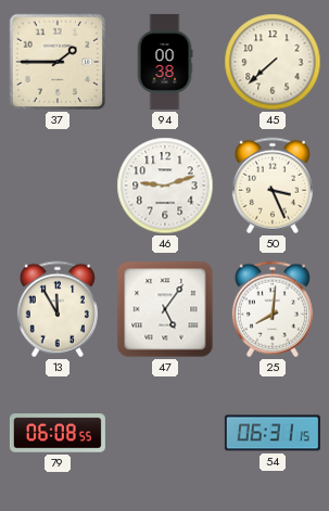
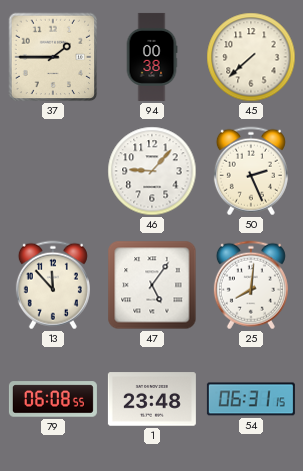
46: 9:12 -> 9:07 (152, 171)
50: 3:26 -> 2:26 (251, 171)
13: 11:55 -> 11:53 (53, 285)
1: none -> 23:48 (152, 399)
